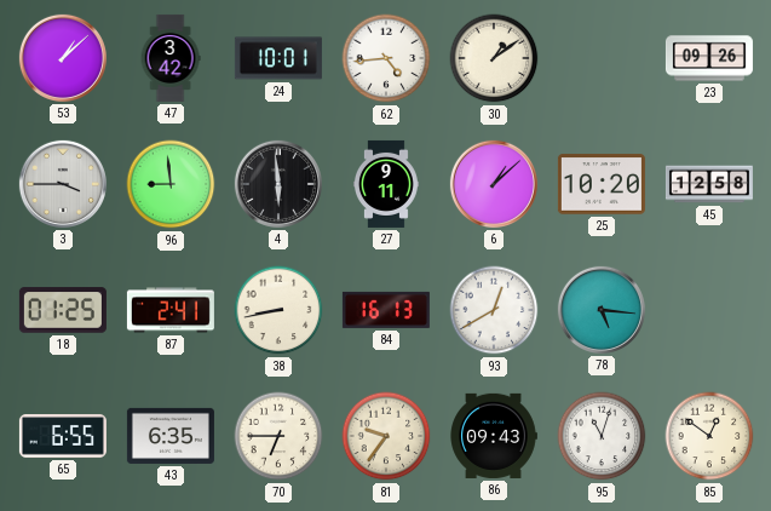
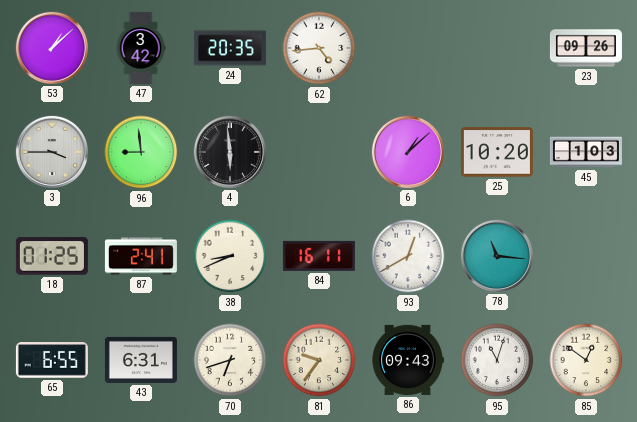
24: 10:01 -> 20:35 (230, 48)
30: 1:09 -> none (494, 58)
27: 9:11 -> none (386, 184)
45: 12:58 -> 1:03 (586, 152)
38: 8:43 -> 8:41 (230, 256)
84: 16:13 -> 16:11 (319, 256)
78: 5:16 -> 11:16 (497, 256)
43: 6:35 -> 6:31 (141, 360)
70: 6:45 -> 6:42 (230, 360)
